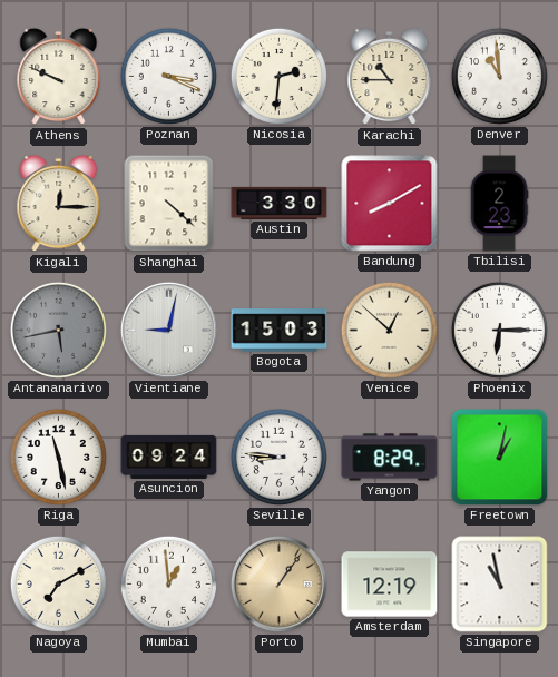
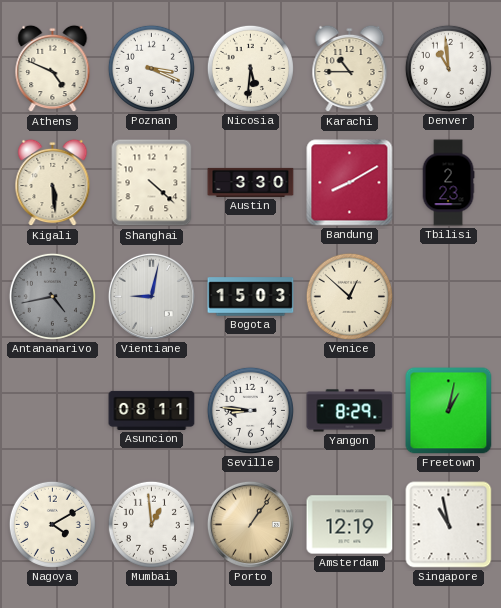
Athens: 9:49 -> 4:49 (53, 69)
Nicosia: 2:31 -> 5:31 (250, 68)
Kigali: 12:15 -> 5:29 (53, 183)
Antananarivo: 5:43 -> 4:43 (52, 296)
Phoenix: 6:15 -> none (499, 330)
Riga: 11:28 -> none (58, 457)
Asuncion: 09:24 -> 08:11 (152, 410)
Nagoya: 7:10 -> 4:10 (52, 524)
